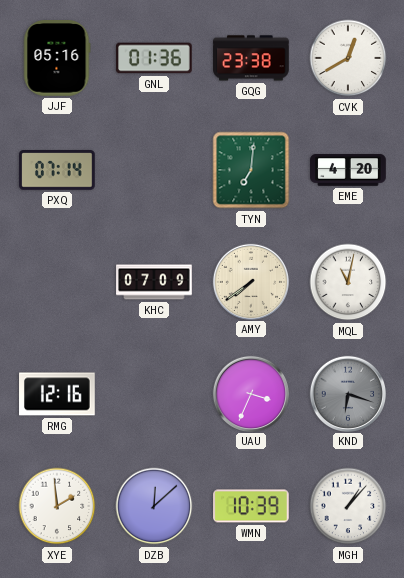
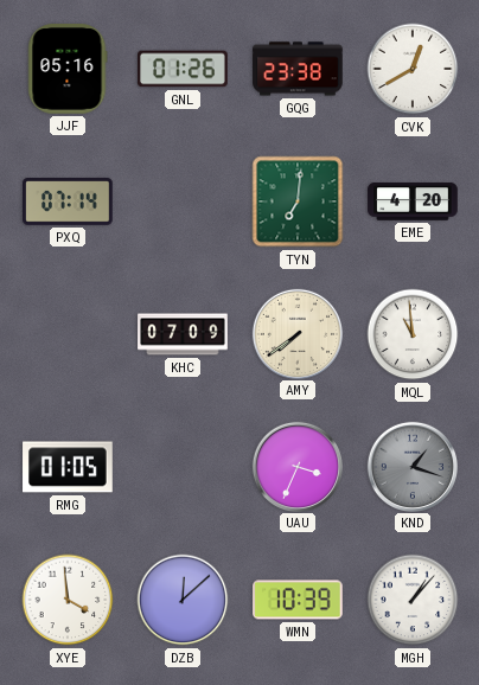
GNL: 01:36 -> 01:26 (183, 69)
MQL: 11:02 -> 10:59 (413, 334)
RMG: 12:16 -> 01:05 (68, 467)
KND: 6:18 -> 1:18 (411, 466)
XYE: 1:59 -> 3:59 (68, 600)
